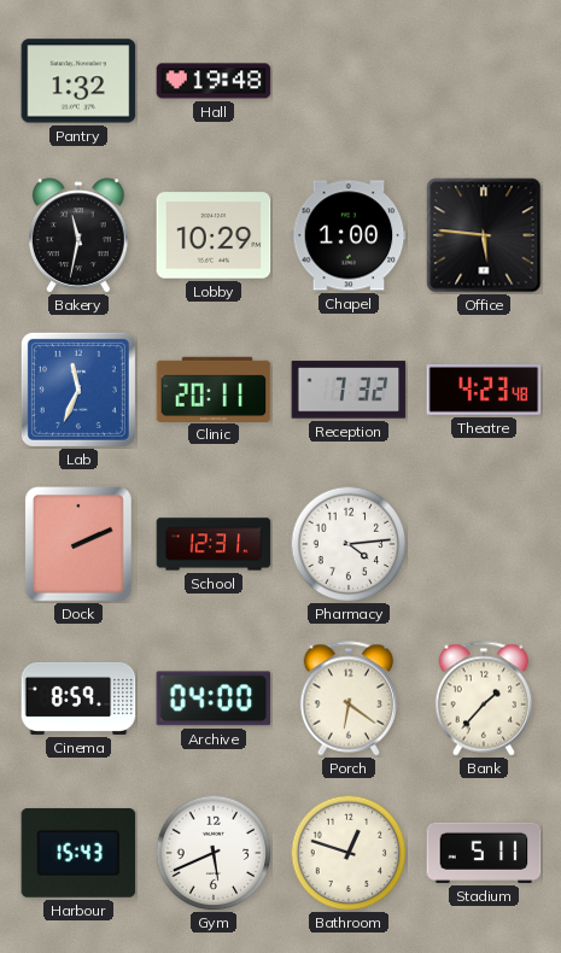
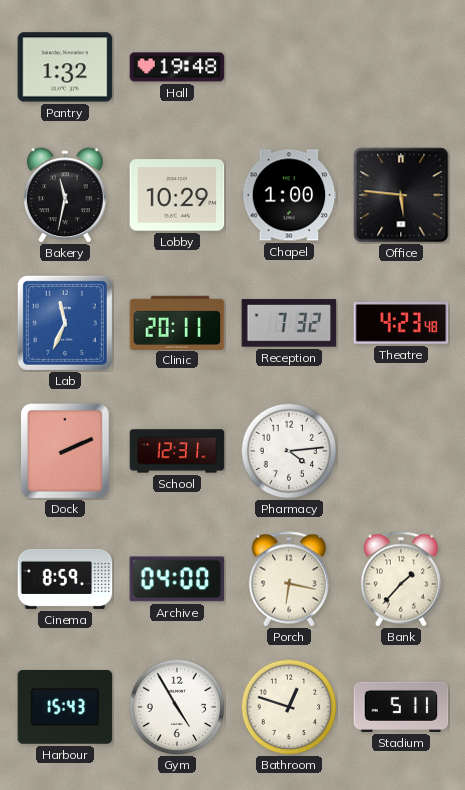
Porch: 6:21 -> 6:17 (288, 579)
Gym: 5:41 -> 4:55 (177, 707)
